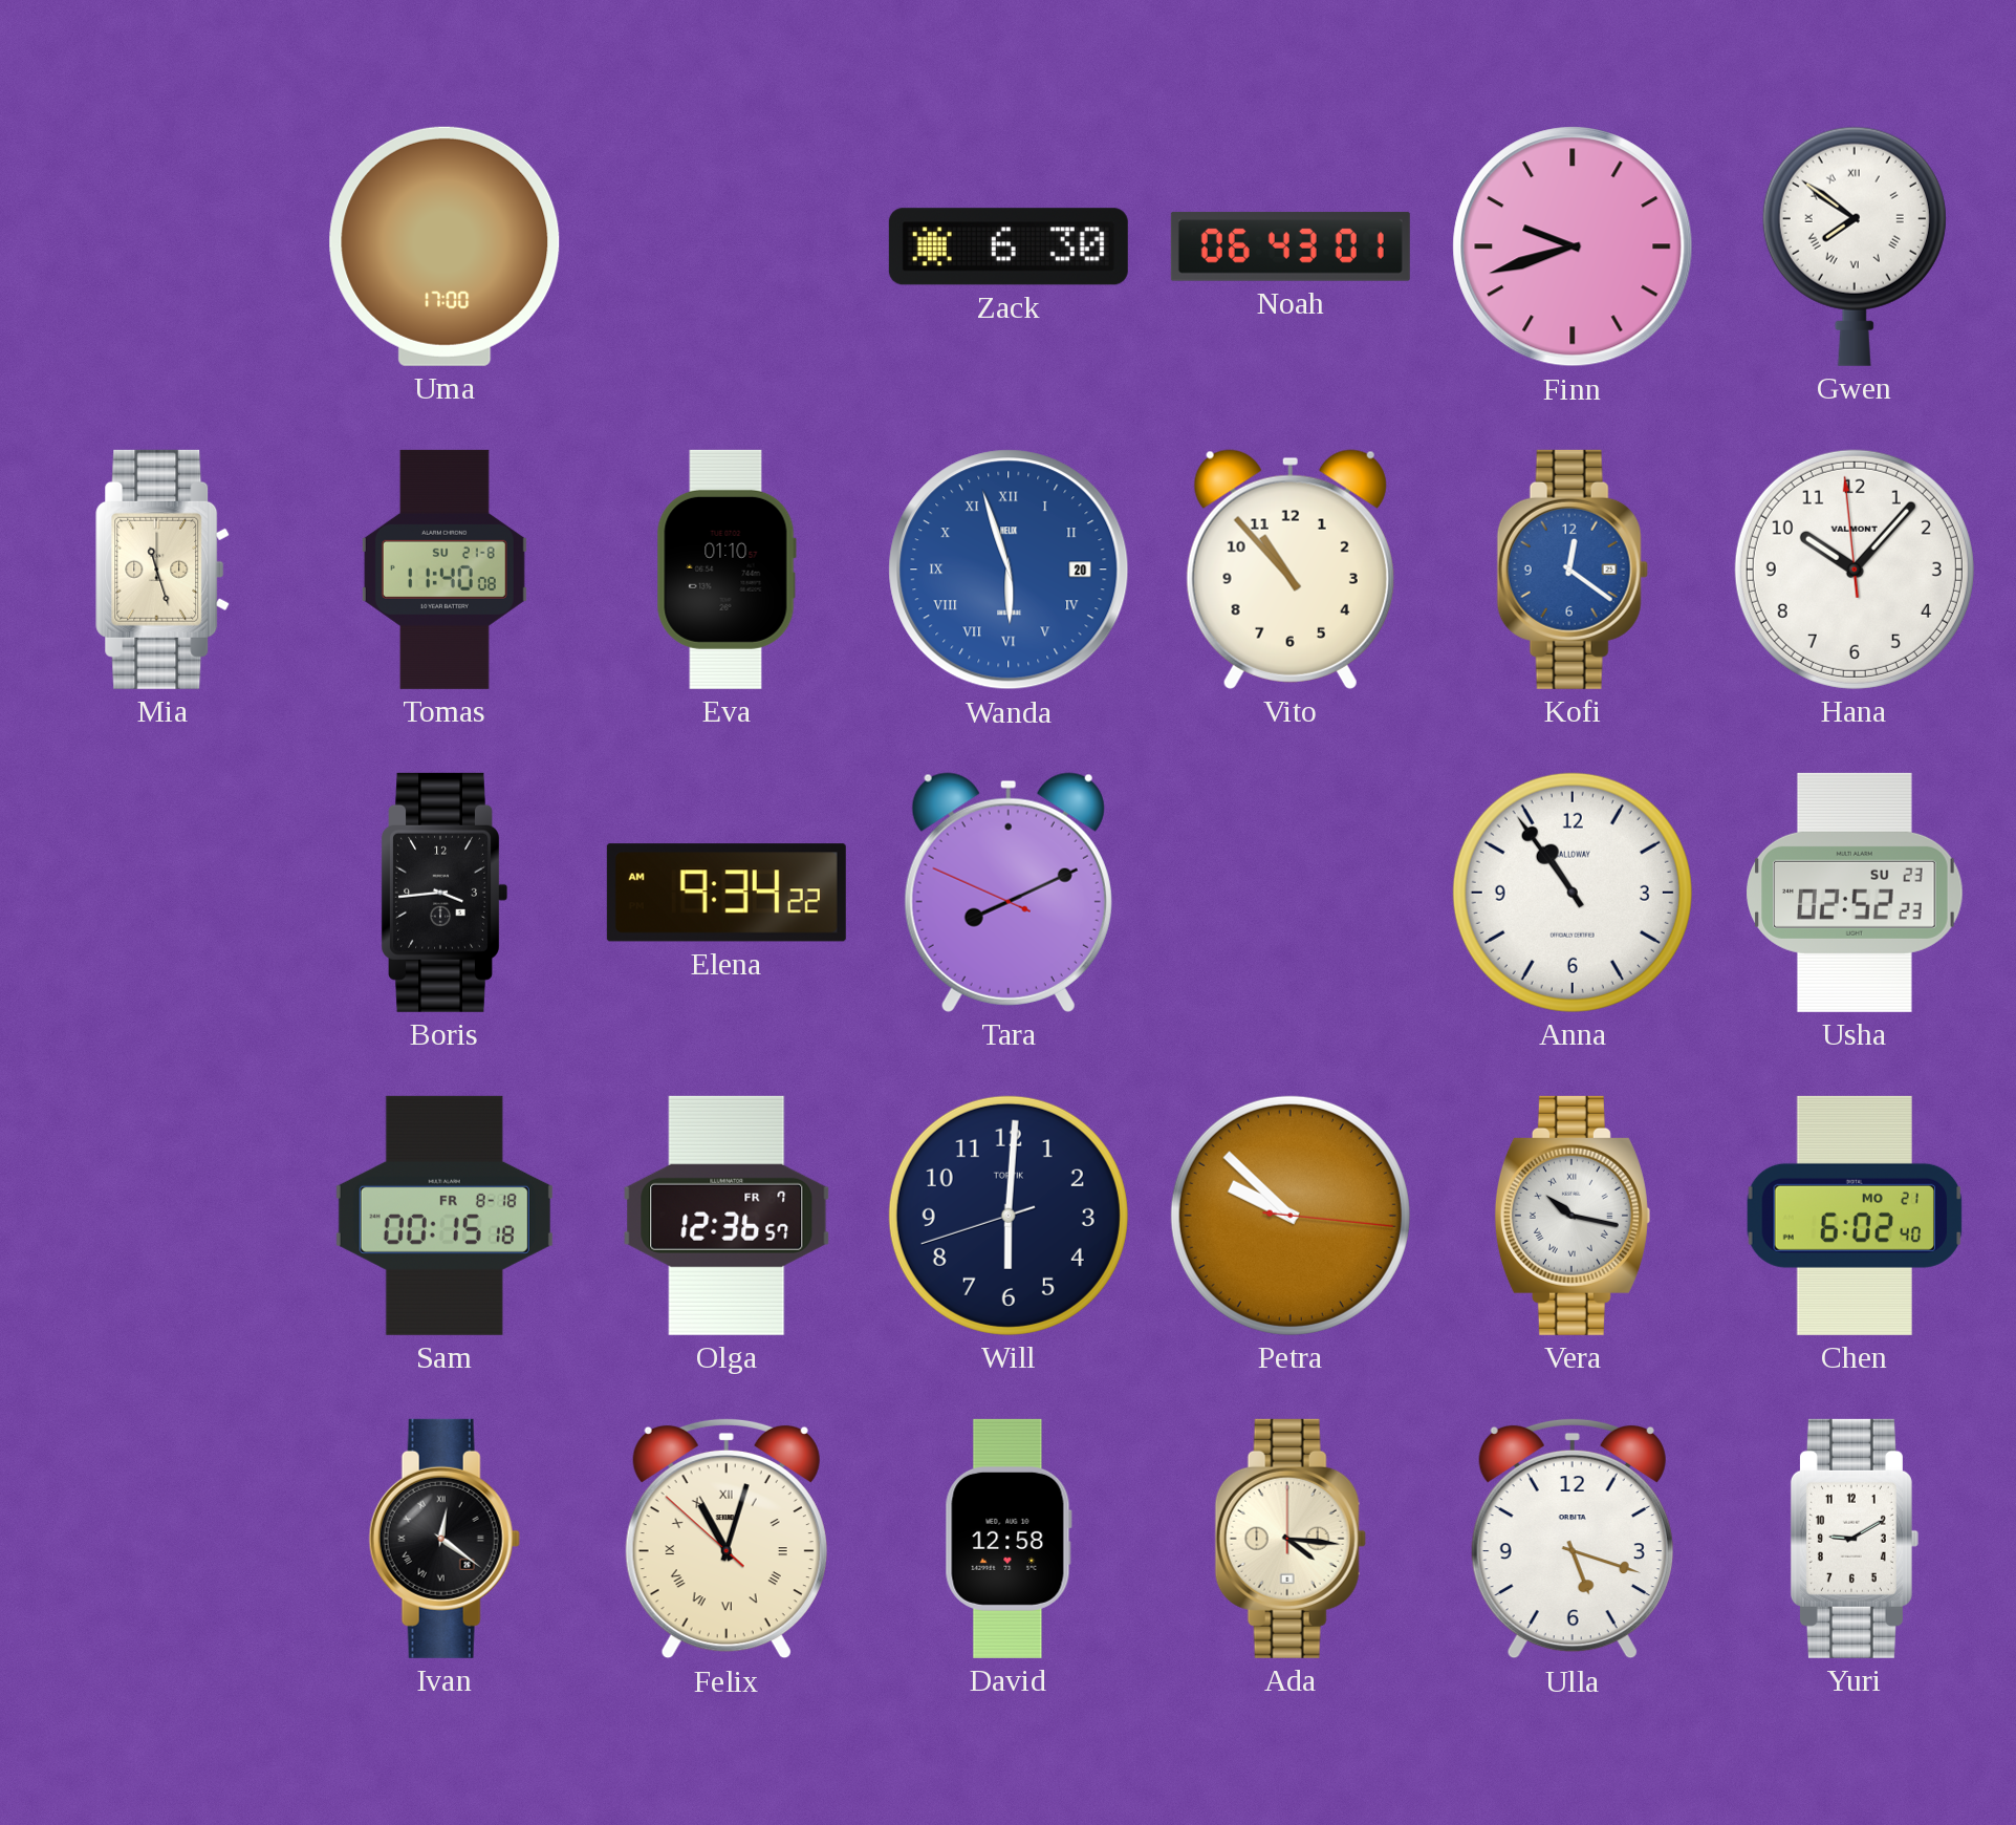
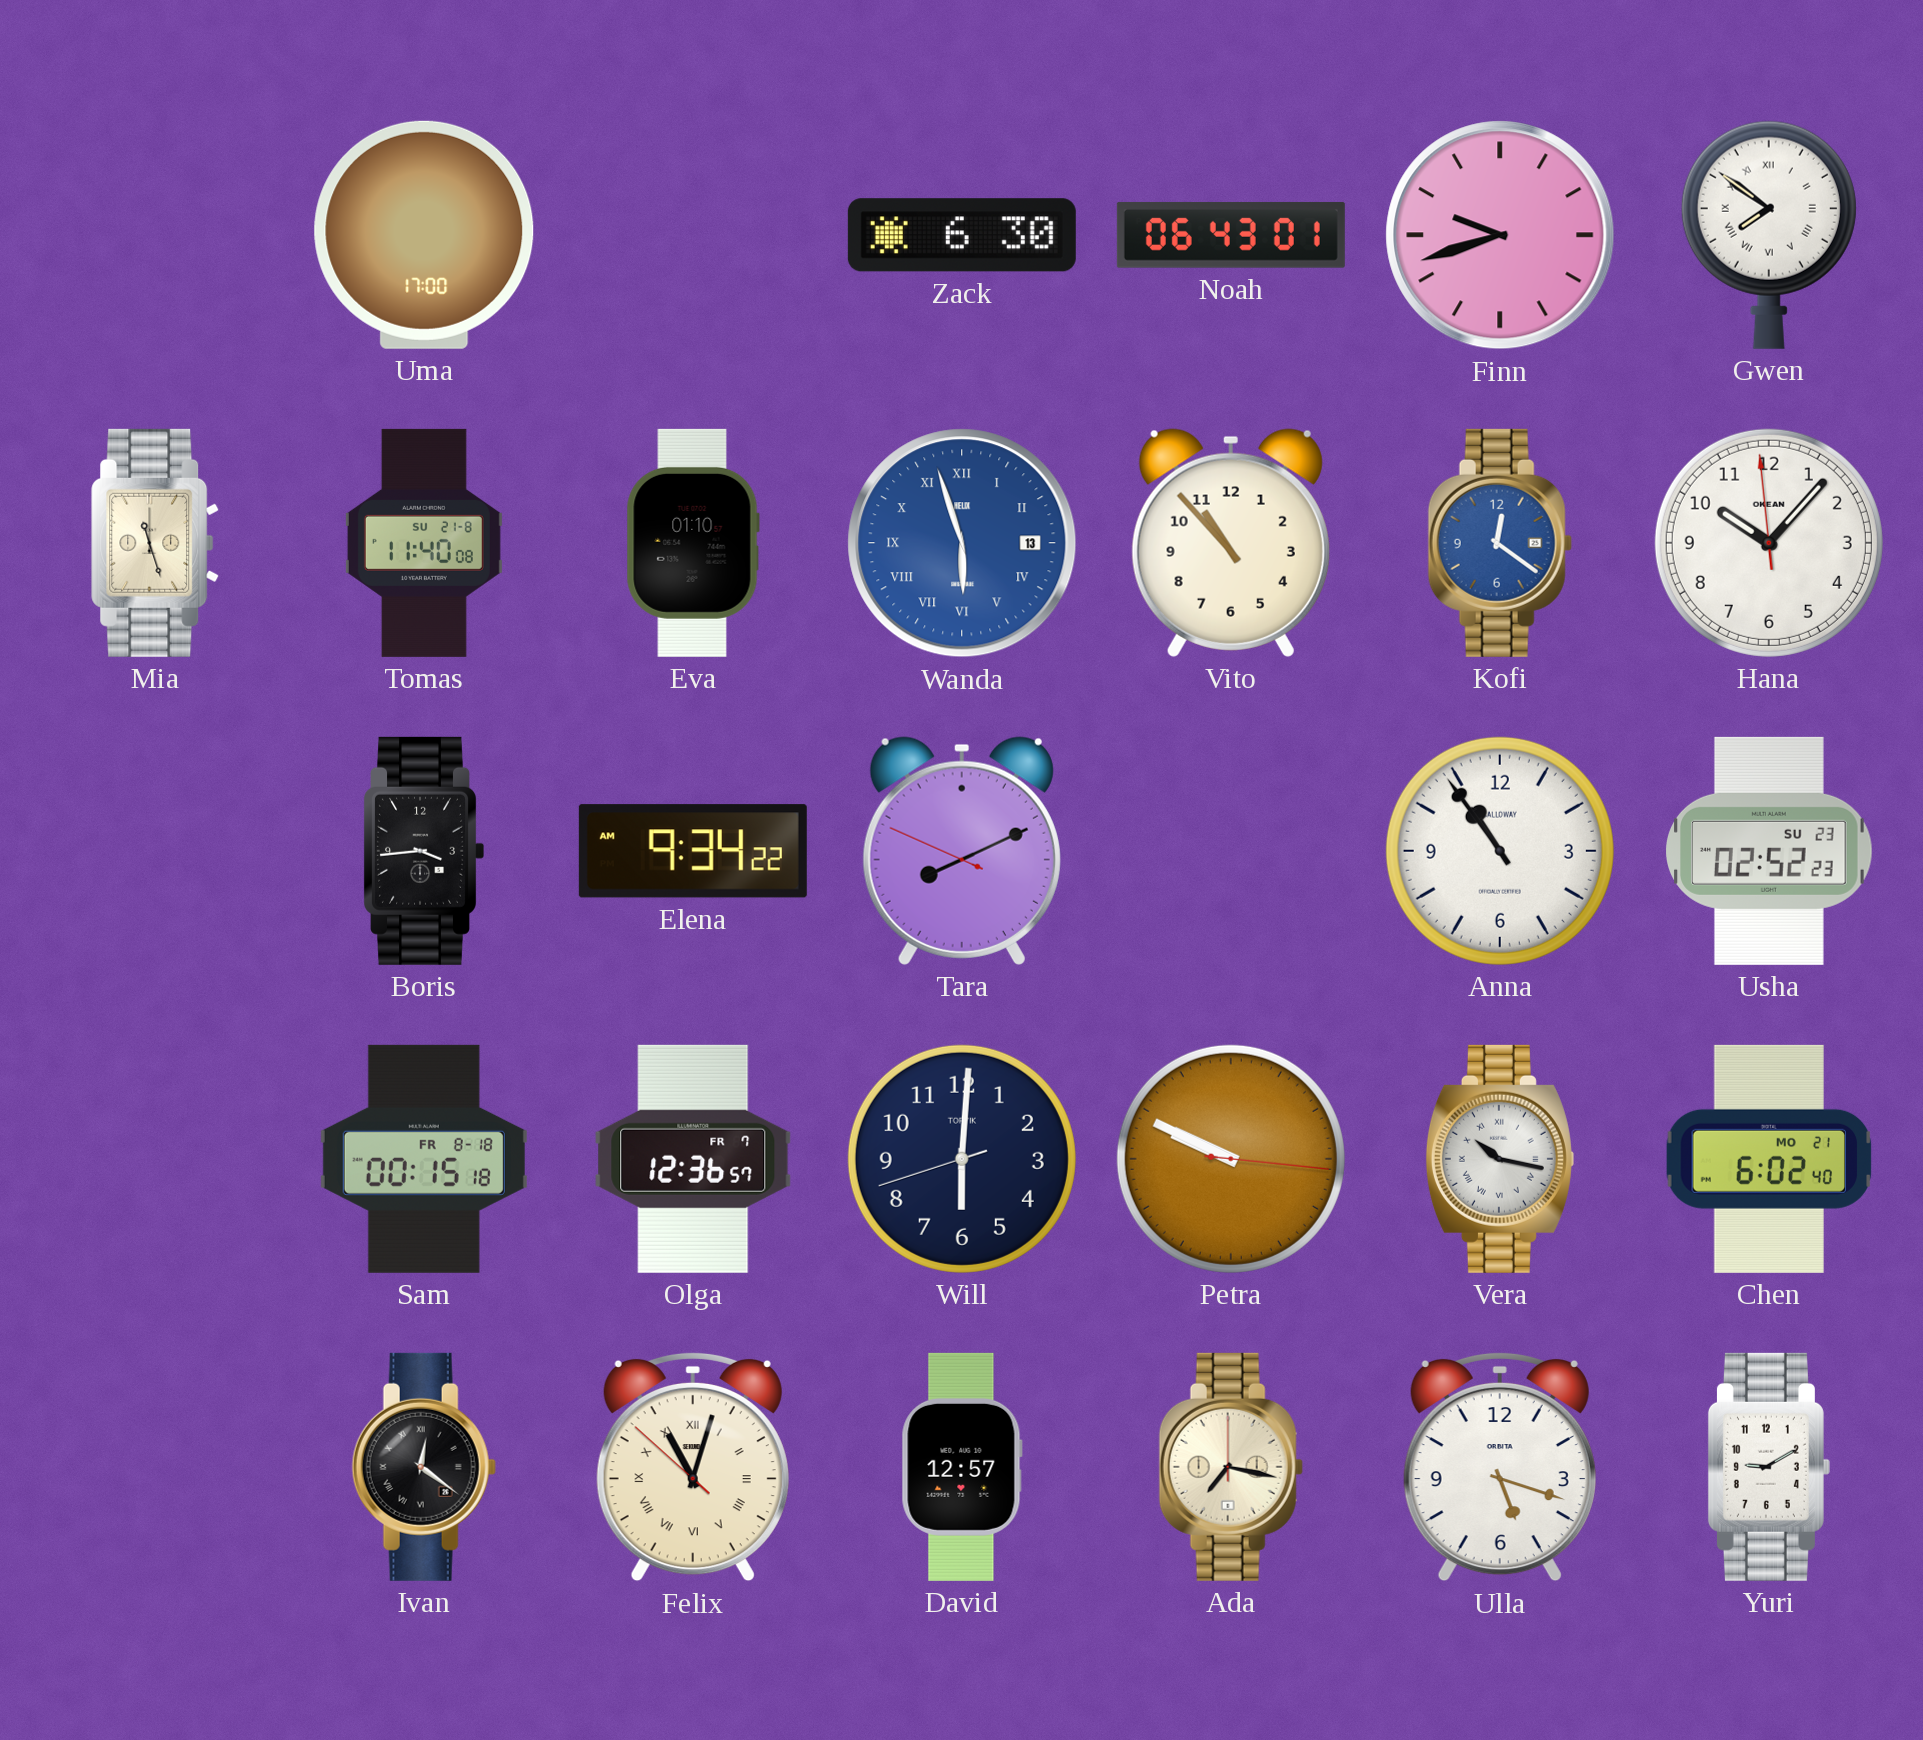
Wanda date: 20 -> 13 (962, 543)
Hana brand: VALMONT -> OKEAN (1769, 543)
Petra: 9:52 -> 9:49 (1231, 1159)
David: 12:58 -> 12:57 (962, 1467)
Ada: 4:16 -> 7:17 (1231, 1467)
